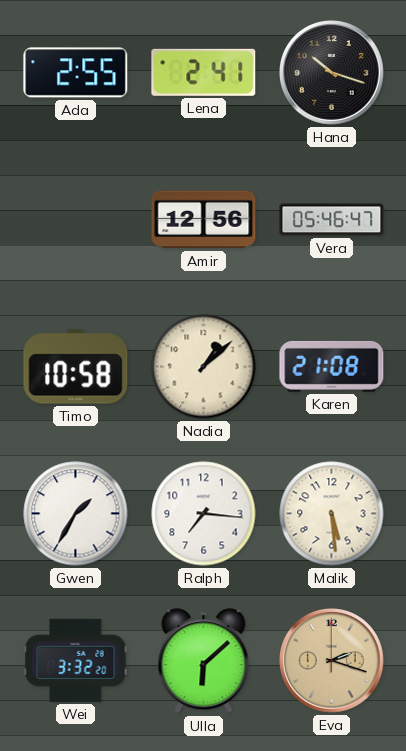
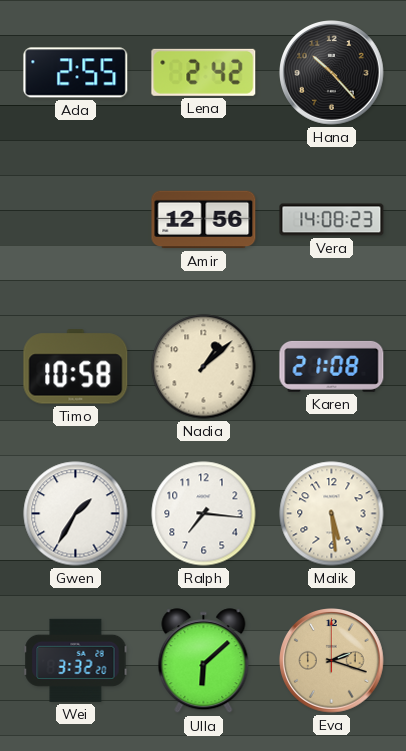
Lena: 2:41 -> 2:42 (204, 72)
Hana: 10:18 -> 10:23 (332, 73)
Vera: 05:46 -> 14:08 (332, 220)
